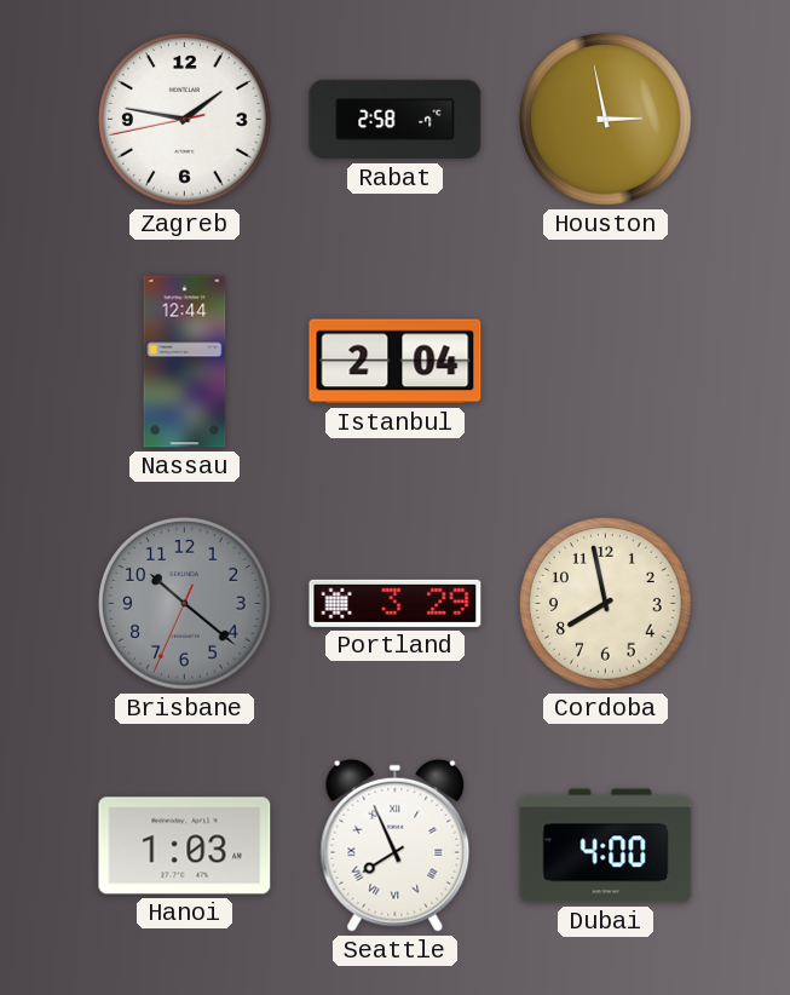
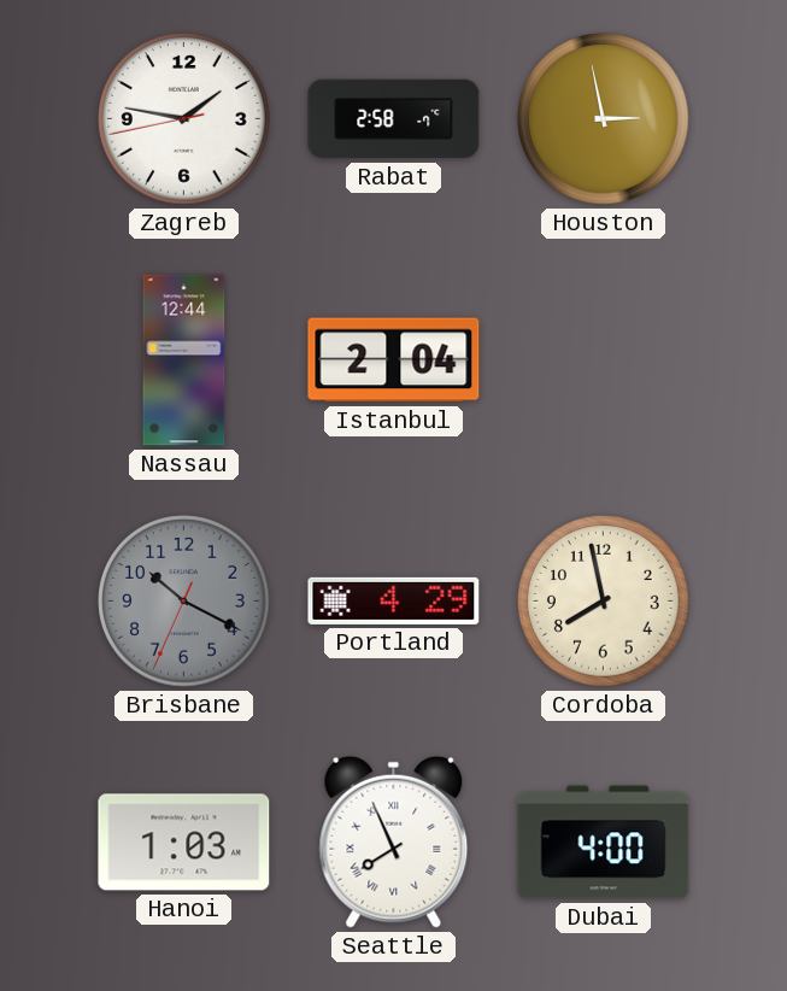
Brisbane: 10:21 -> 10:19 (184, 602)
Portland: 3:29 -> 4:29 (394, 600)
